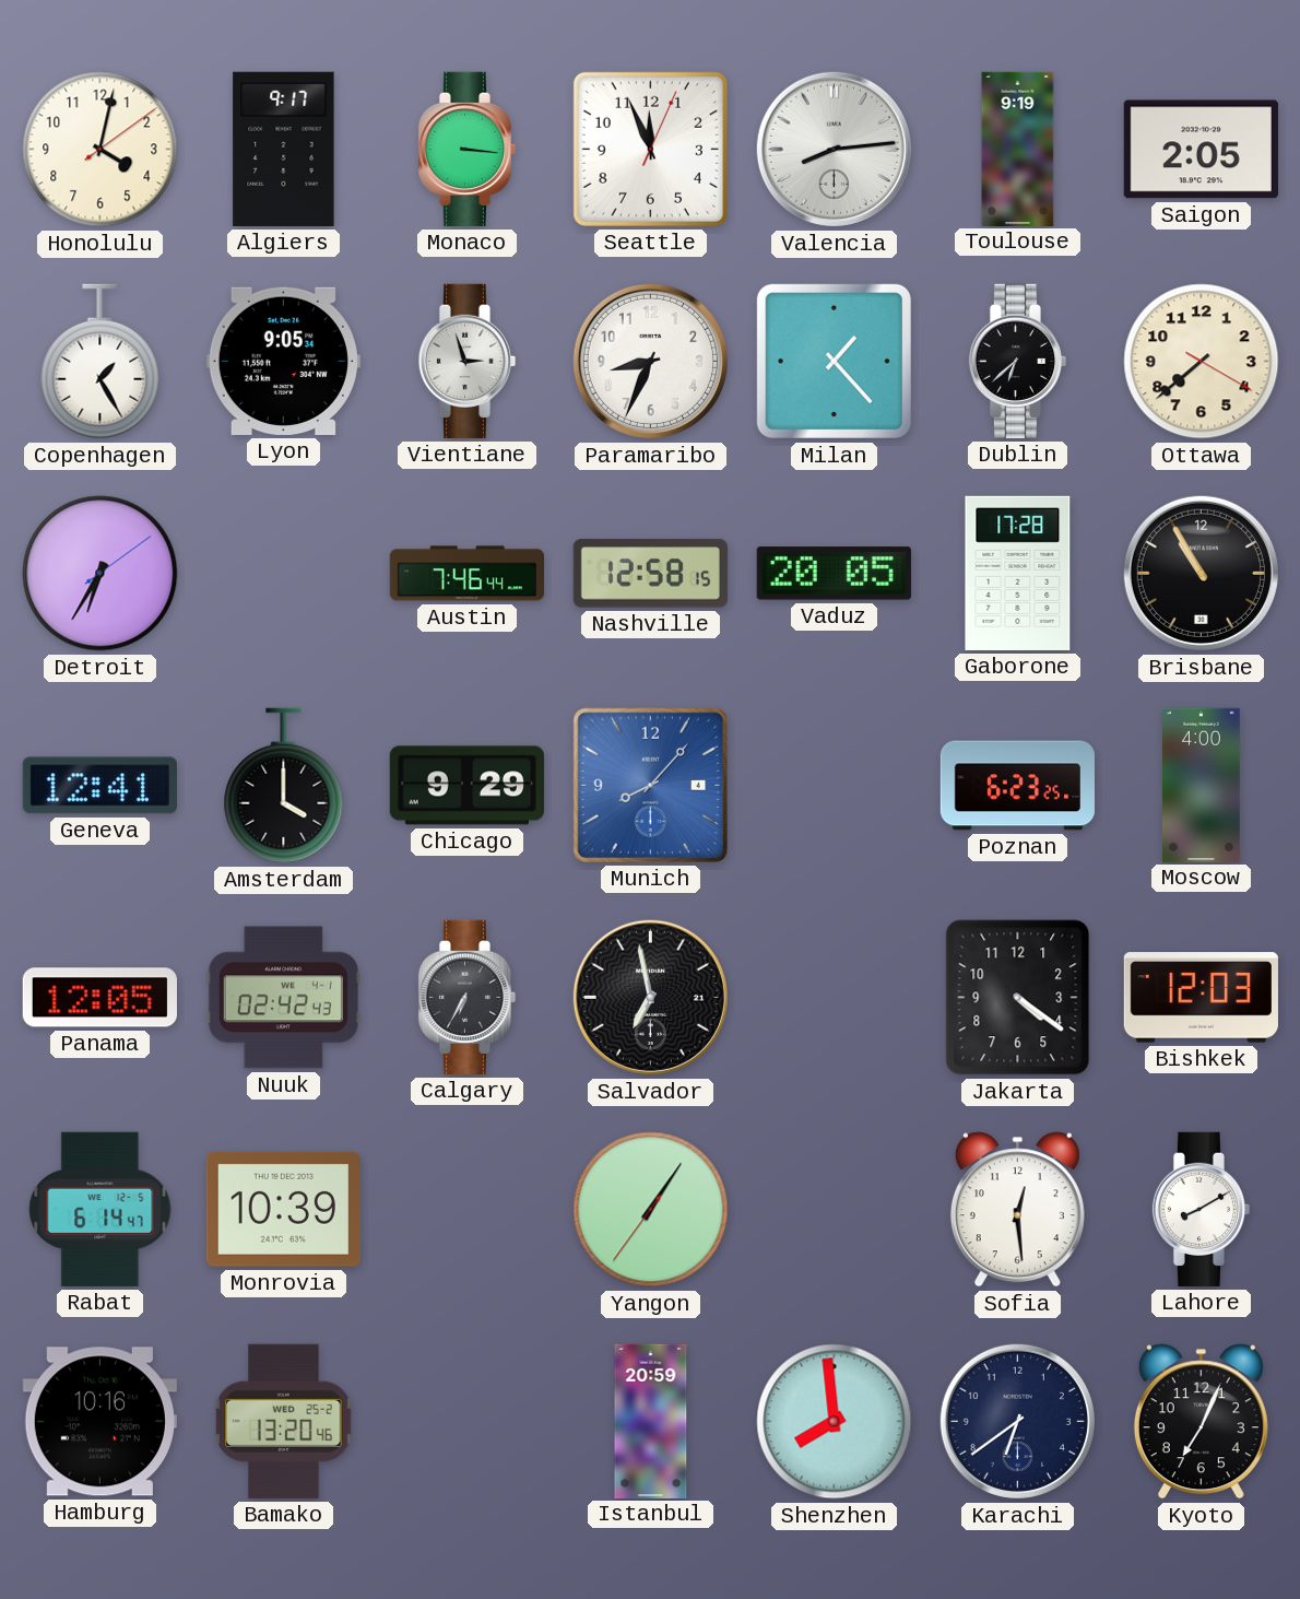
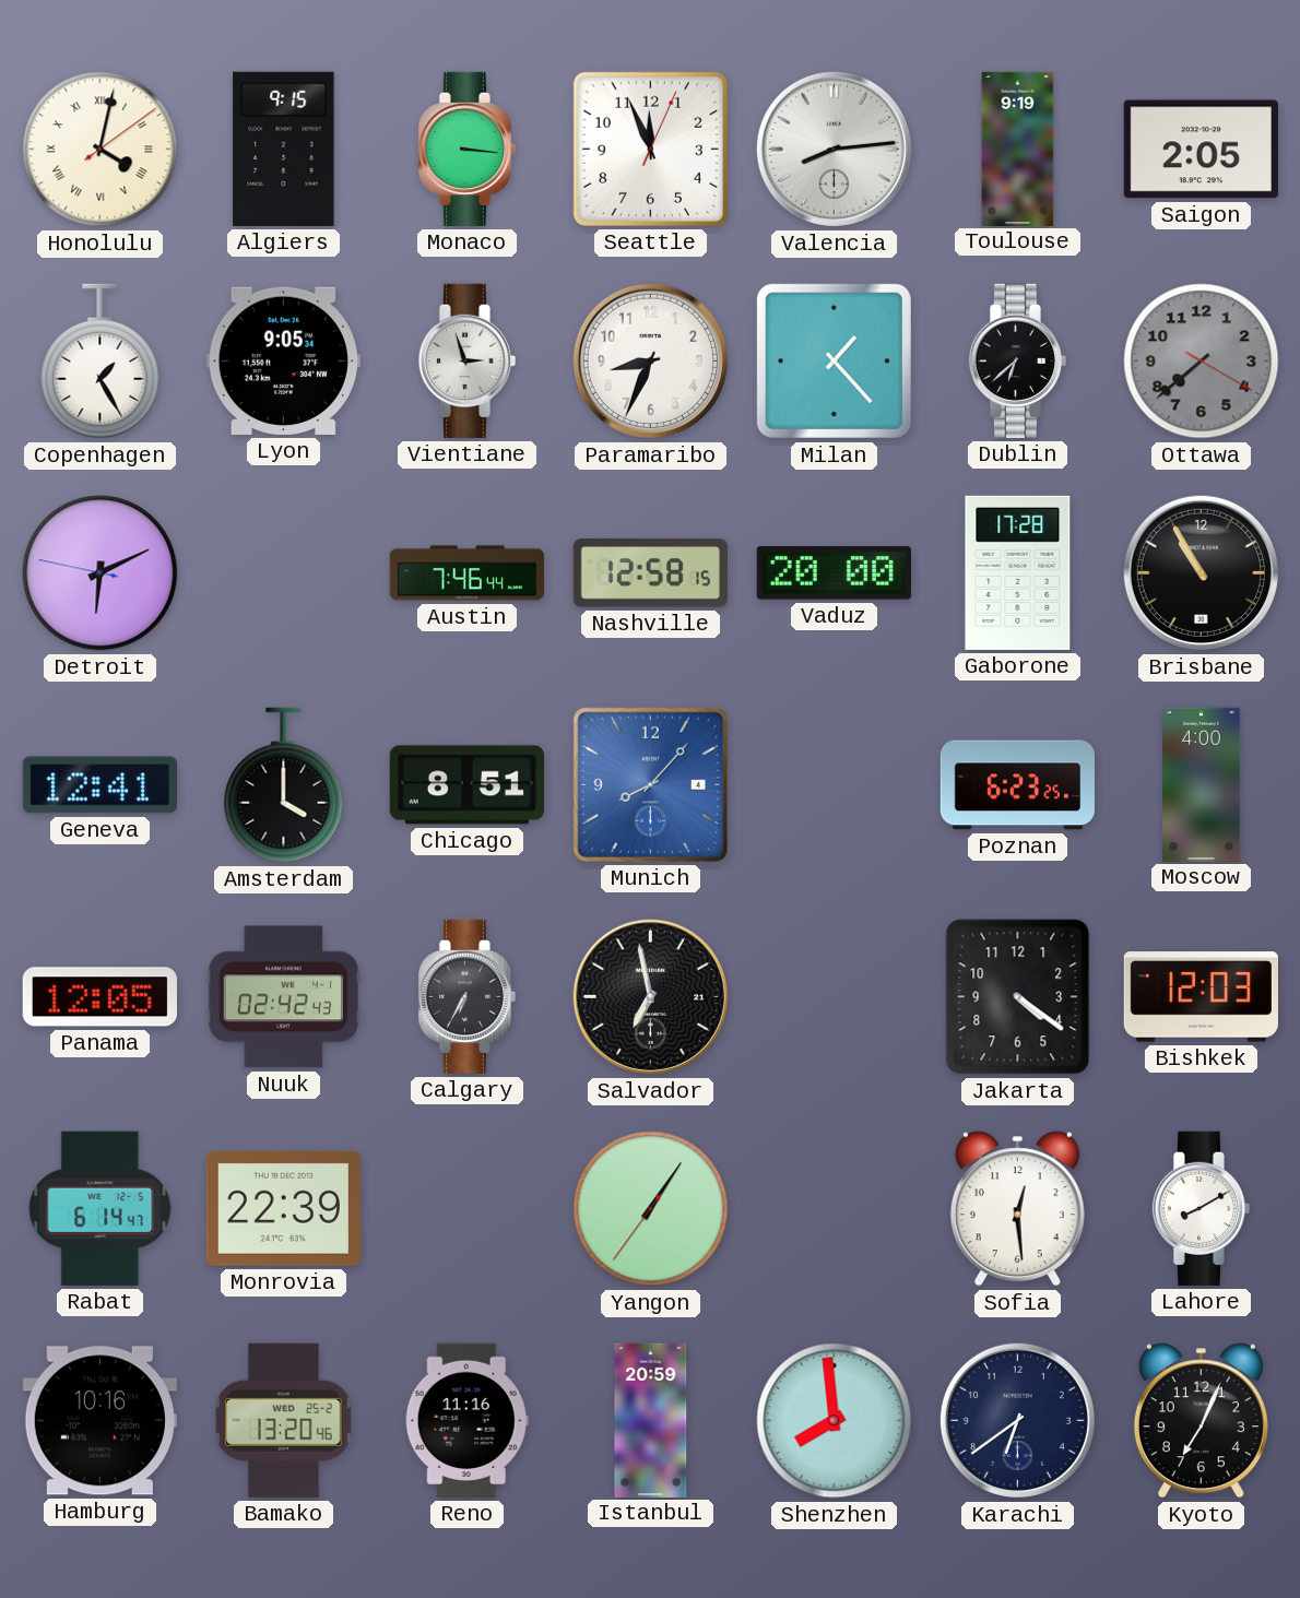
Honolulu numerals: Arabic -> Roman (101, 150)
Algiers: 9:17 -> 9:15 (284, 149)
Ottawa dial: cream -> grey (1202, 362)
Detroit: 6:35 -> 6:10 (101, 573)
Vaduz: 20:05 -> 20:00 (834, 573)
Chicago: 9:29 -> 8:51 (466, 785)
Monrovia: 10:39 -> 22:39 (283, 1208)
Reno: none -> 11:16 (466, 1420)
